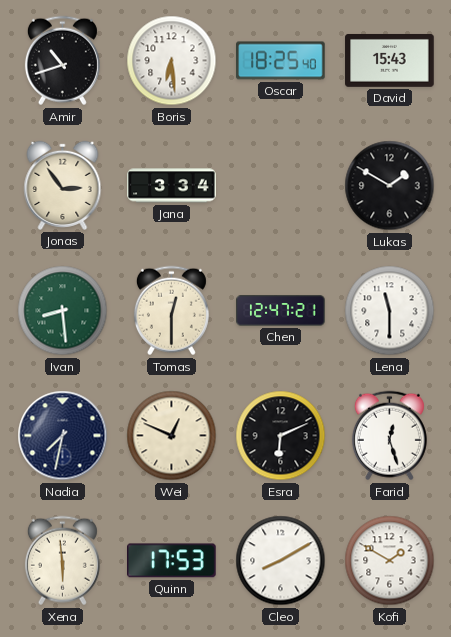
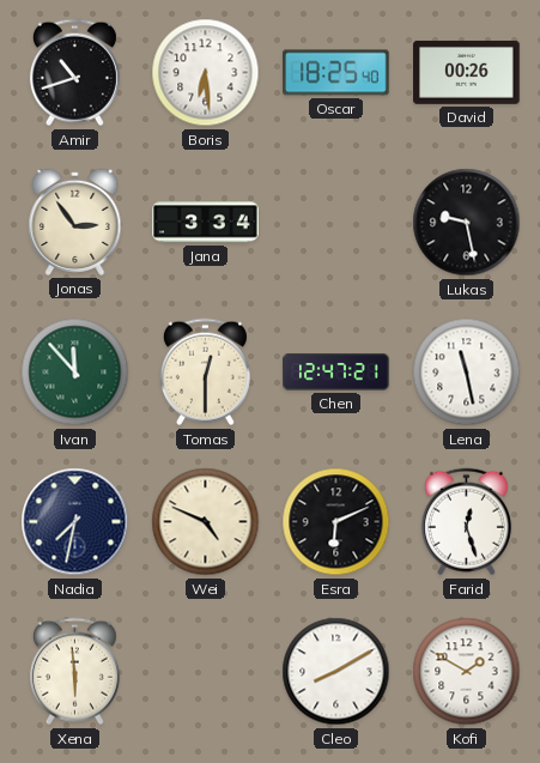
David: 15:43 -> 00:26 (467, 72)
Lukas: 1:50 -> 9:28 (467, 223)
Ivan: 8:29 -> 11:53 (75, 373)
Lena: 11:30 -> 11:28 (467, 373)
Wei: 12:49 -> 4:49 (206, 522)
Quinn: 17:53 -> none (172, 561)
